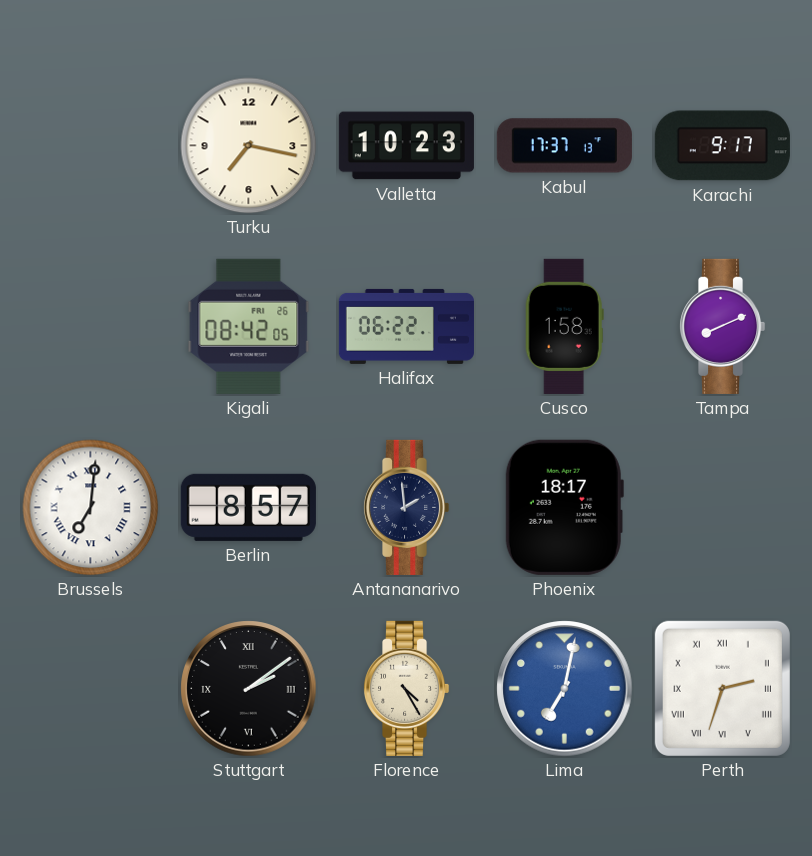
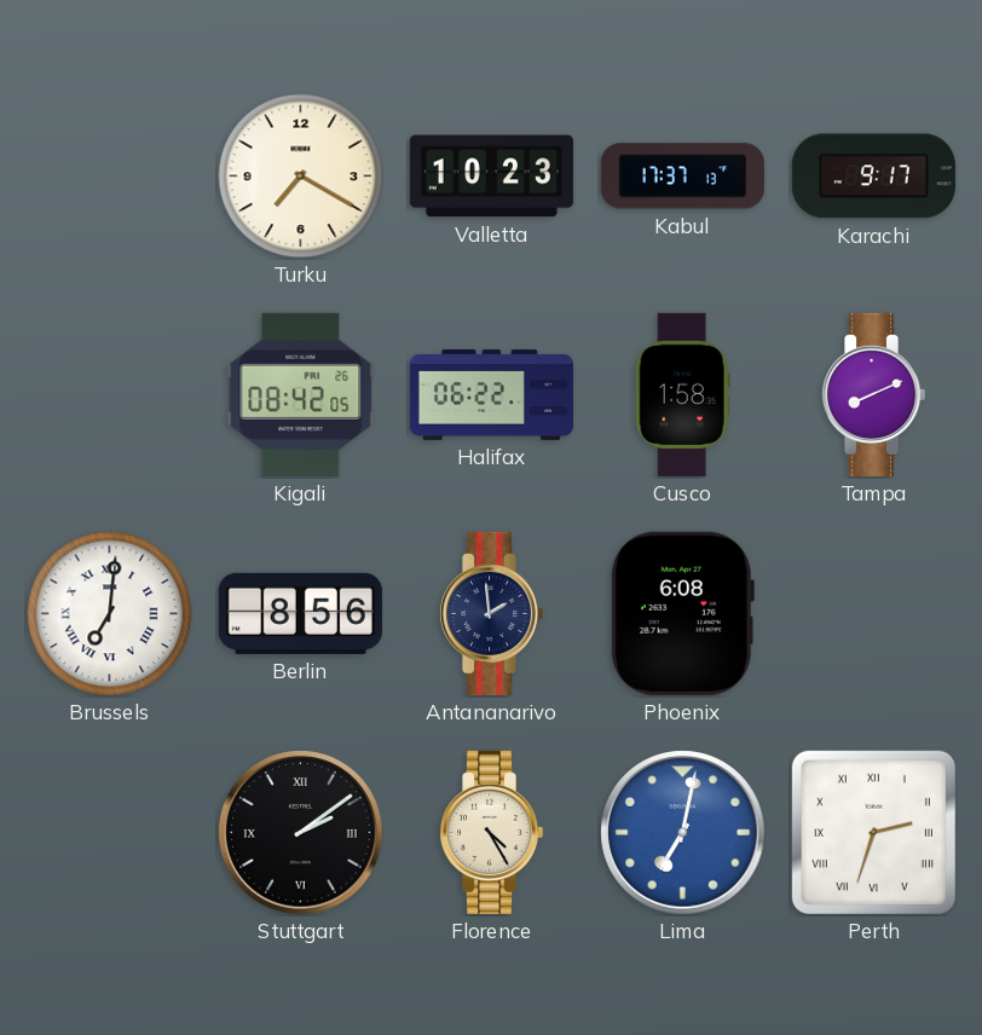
Turku: 7:17 -> 7:20 (301, 177)
Berlin: 8:57 -> 8:56 (300, 613)
Phoenix: 18:17 -> 6:08 (682, 613)
